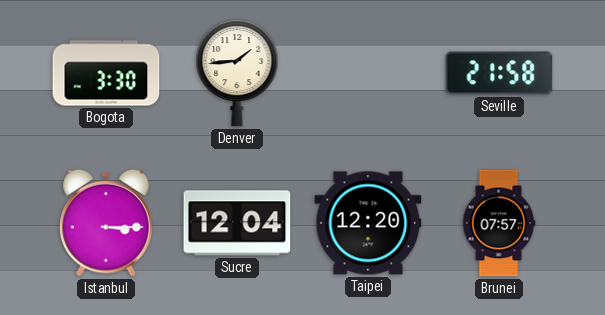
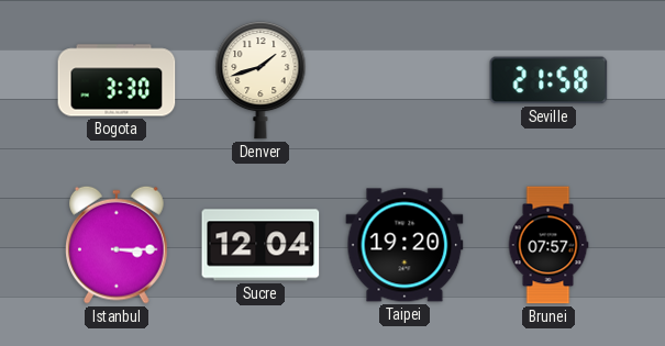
Denver: 1:44 -> 1:42 (261, 80)
Taipei: 12:20 -> 19:20 (404, 245)
